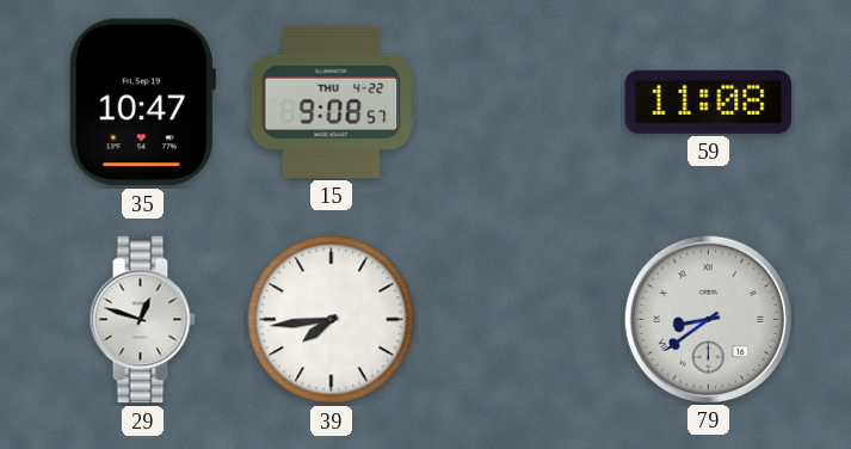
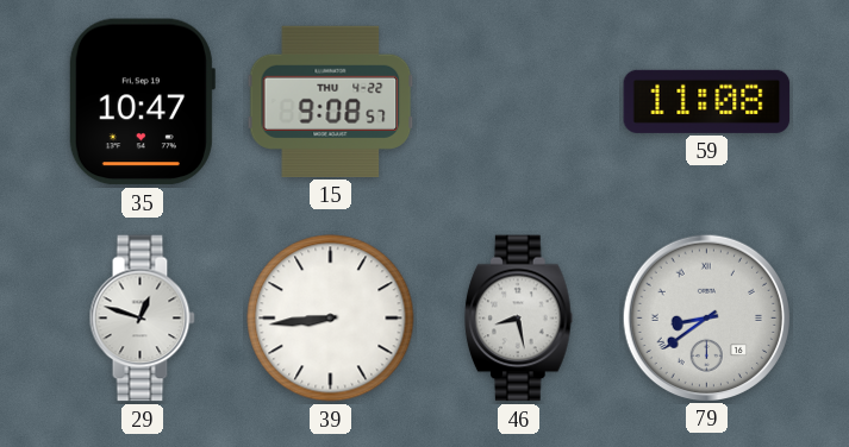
39: 7:44 -> 8:44 (331, 319)
46: none -> 8:28 (518, 319)
